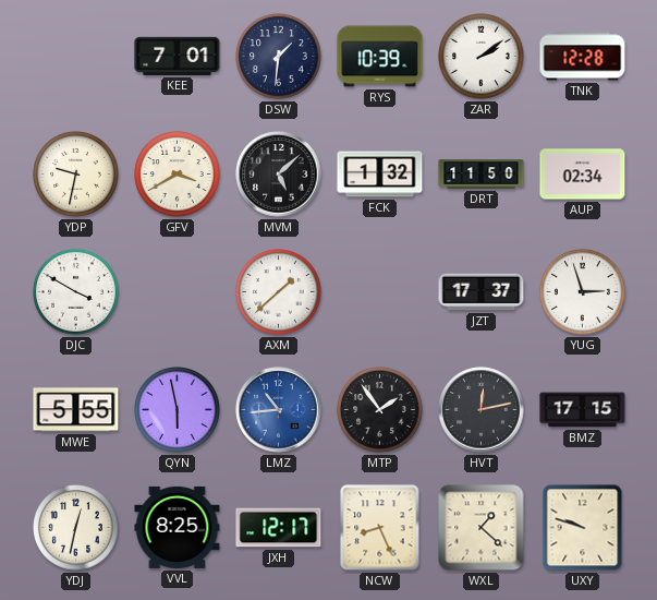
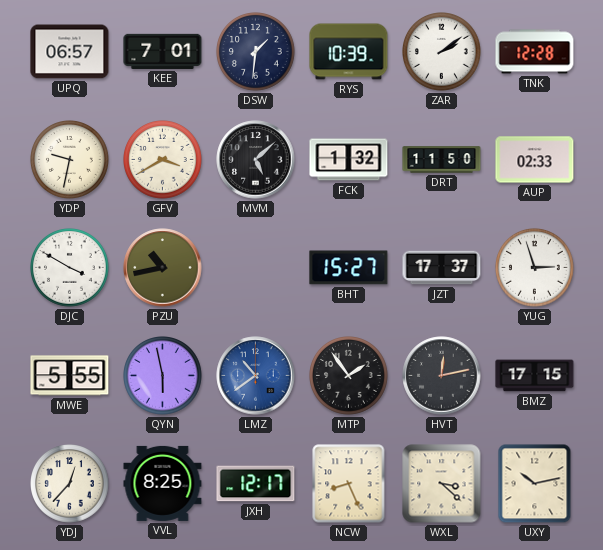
UPQ: none -> 06:57 (70, 52)
AUP: 02:34 -> 02:33 (535, 160)
PZU: none -> 10:43 (163, 268)
AXM: 1:38 -> none (279, 292)
BHT: none -> 15:27 (349, 268)
LMZ: 10:44 -> 10:39 (256, 376)
YDJ: 12:32 -> 12:37 (70, 484)
WXL: 1:22 -> 3:22 (442, 484)
UXY: 9:48 -> 10:13 (535, 484)
